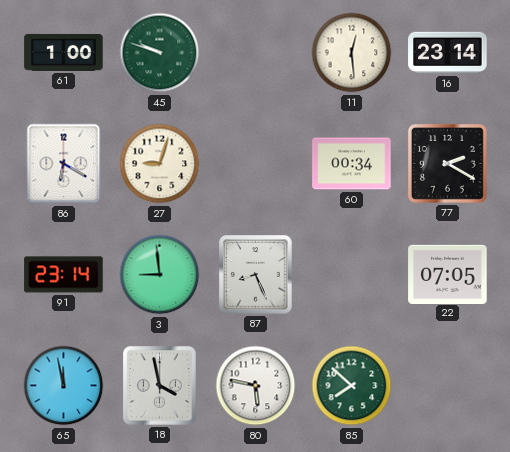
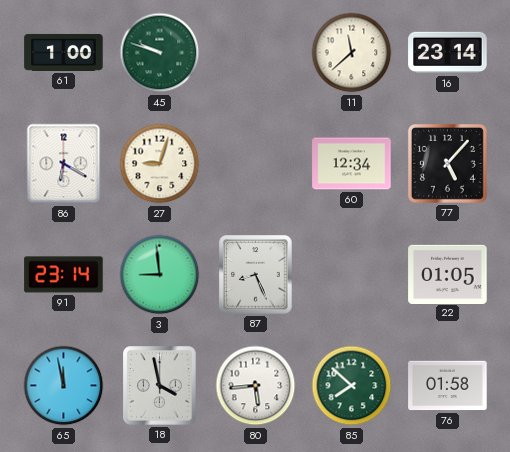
11: 12:29 -> 11:38 (352, 53)
60: 00:34 -> 12:34 (352, 164)
77: 2:20 -> 5:07 (447, 163)
22: 07:05 -> 01:05 (448, 274)
80: 5:47 -> 5:44 (256, 386)
76: none -> 01:58 (448, 386)
